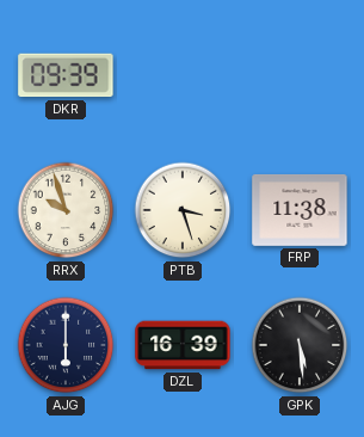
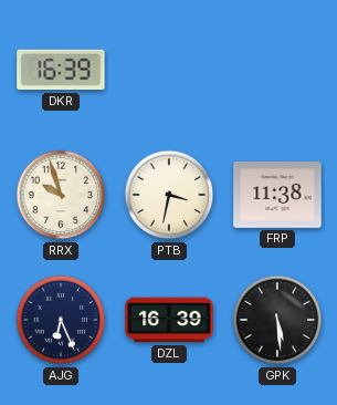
DKR: 09:39 -> 16:39 (61, 70)
PTB: 3:27 -> 3:32 (169, 195)
AJG: 6:00 -> 6:26 (61, 320)
